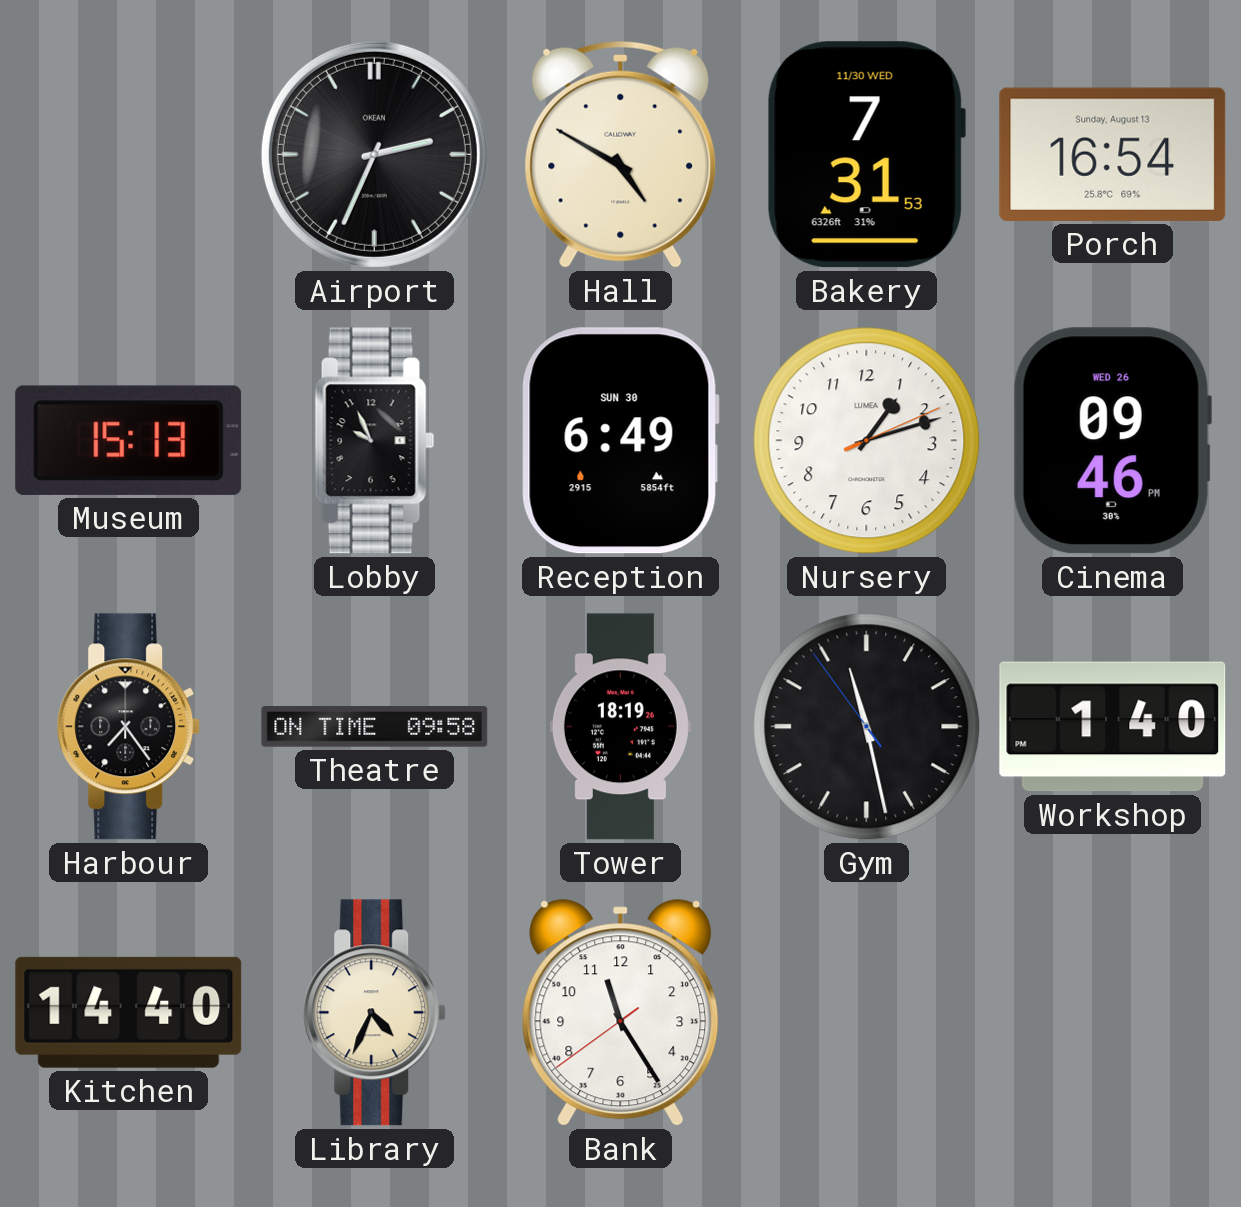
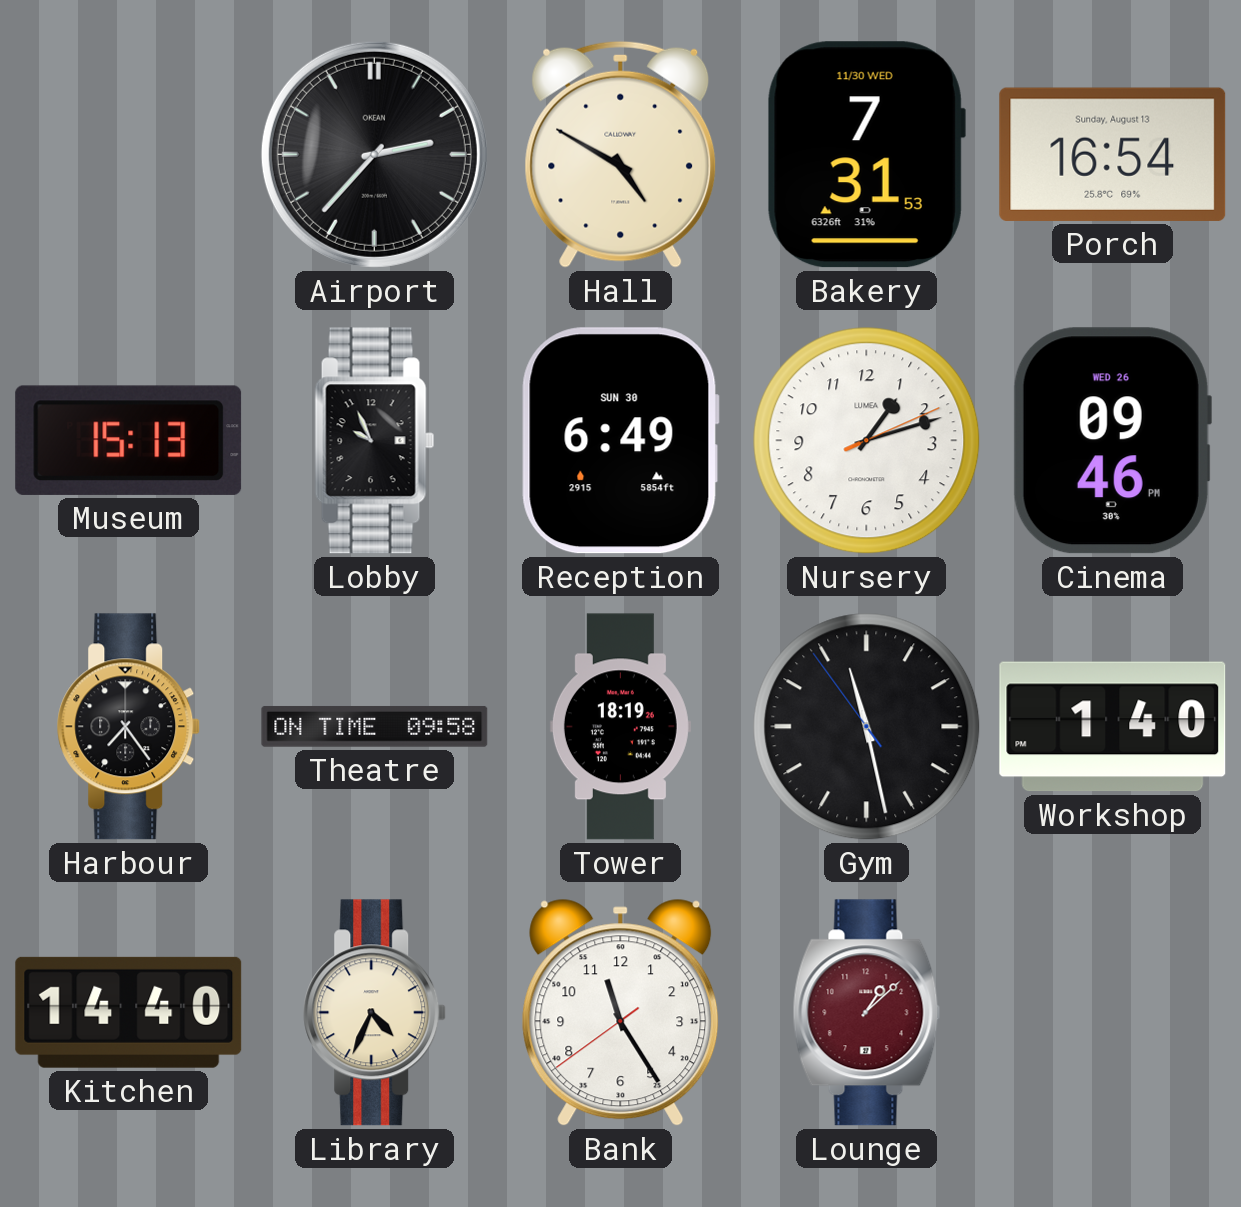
Airport: 2:34 -> 2:37 (374, 154)
Lounge: none -> 1:08 (867, 1013)
